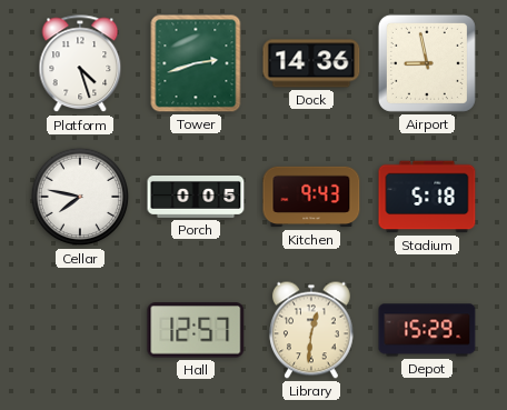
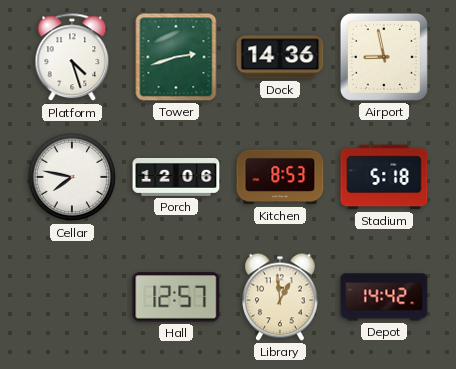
Porch: 0:05 -> 12:06 (176, 178)
Kitchen: 9:43 -> 8:53 (280, 177)
Library: 12:31 -> 12:59 (281, 297)
Depot: 15:29 -> 14:42 (384, 297)
